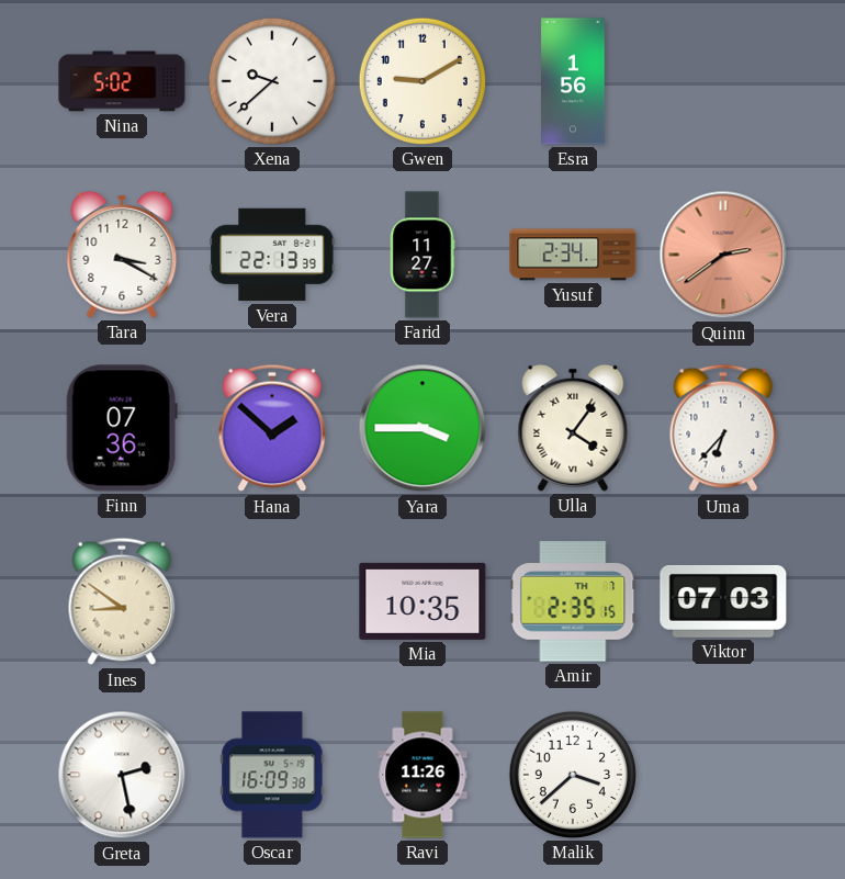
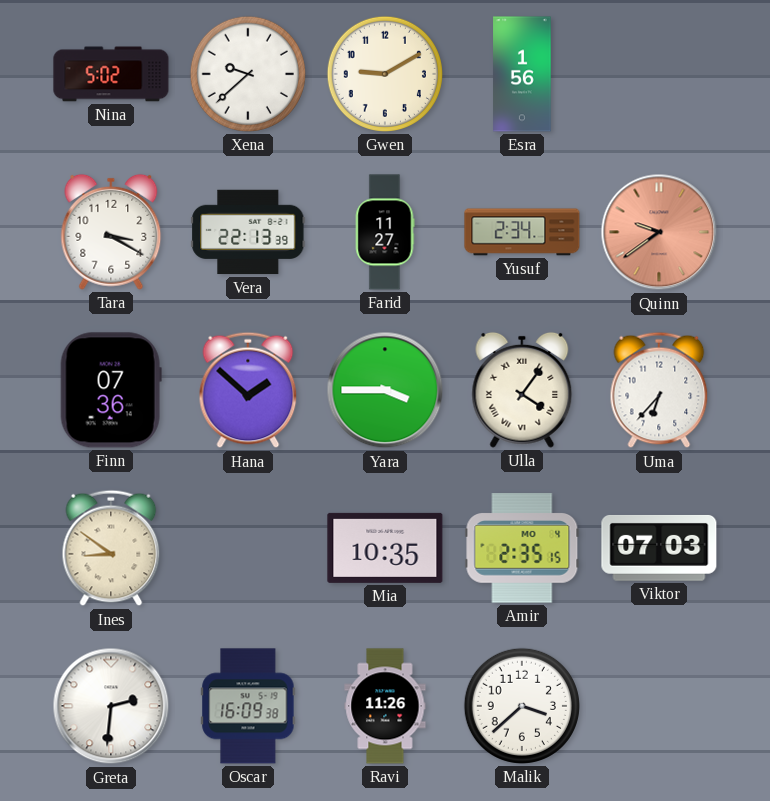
Quinn: 2:39 -> 9:39 (659, 232)
Amir date: TH 7 -> MO 4 (522, 548)
Greta: 2:28 -> 2:31 (111, 706)
